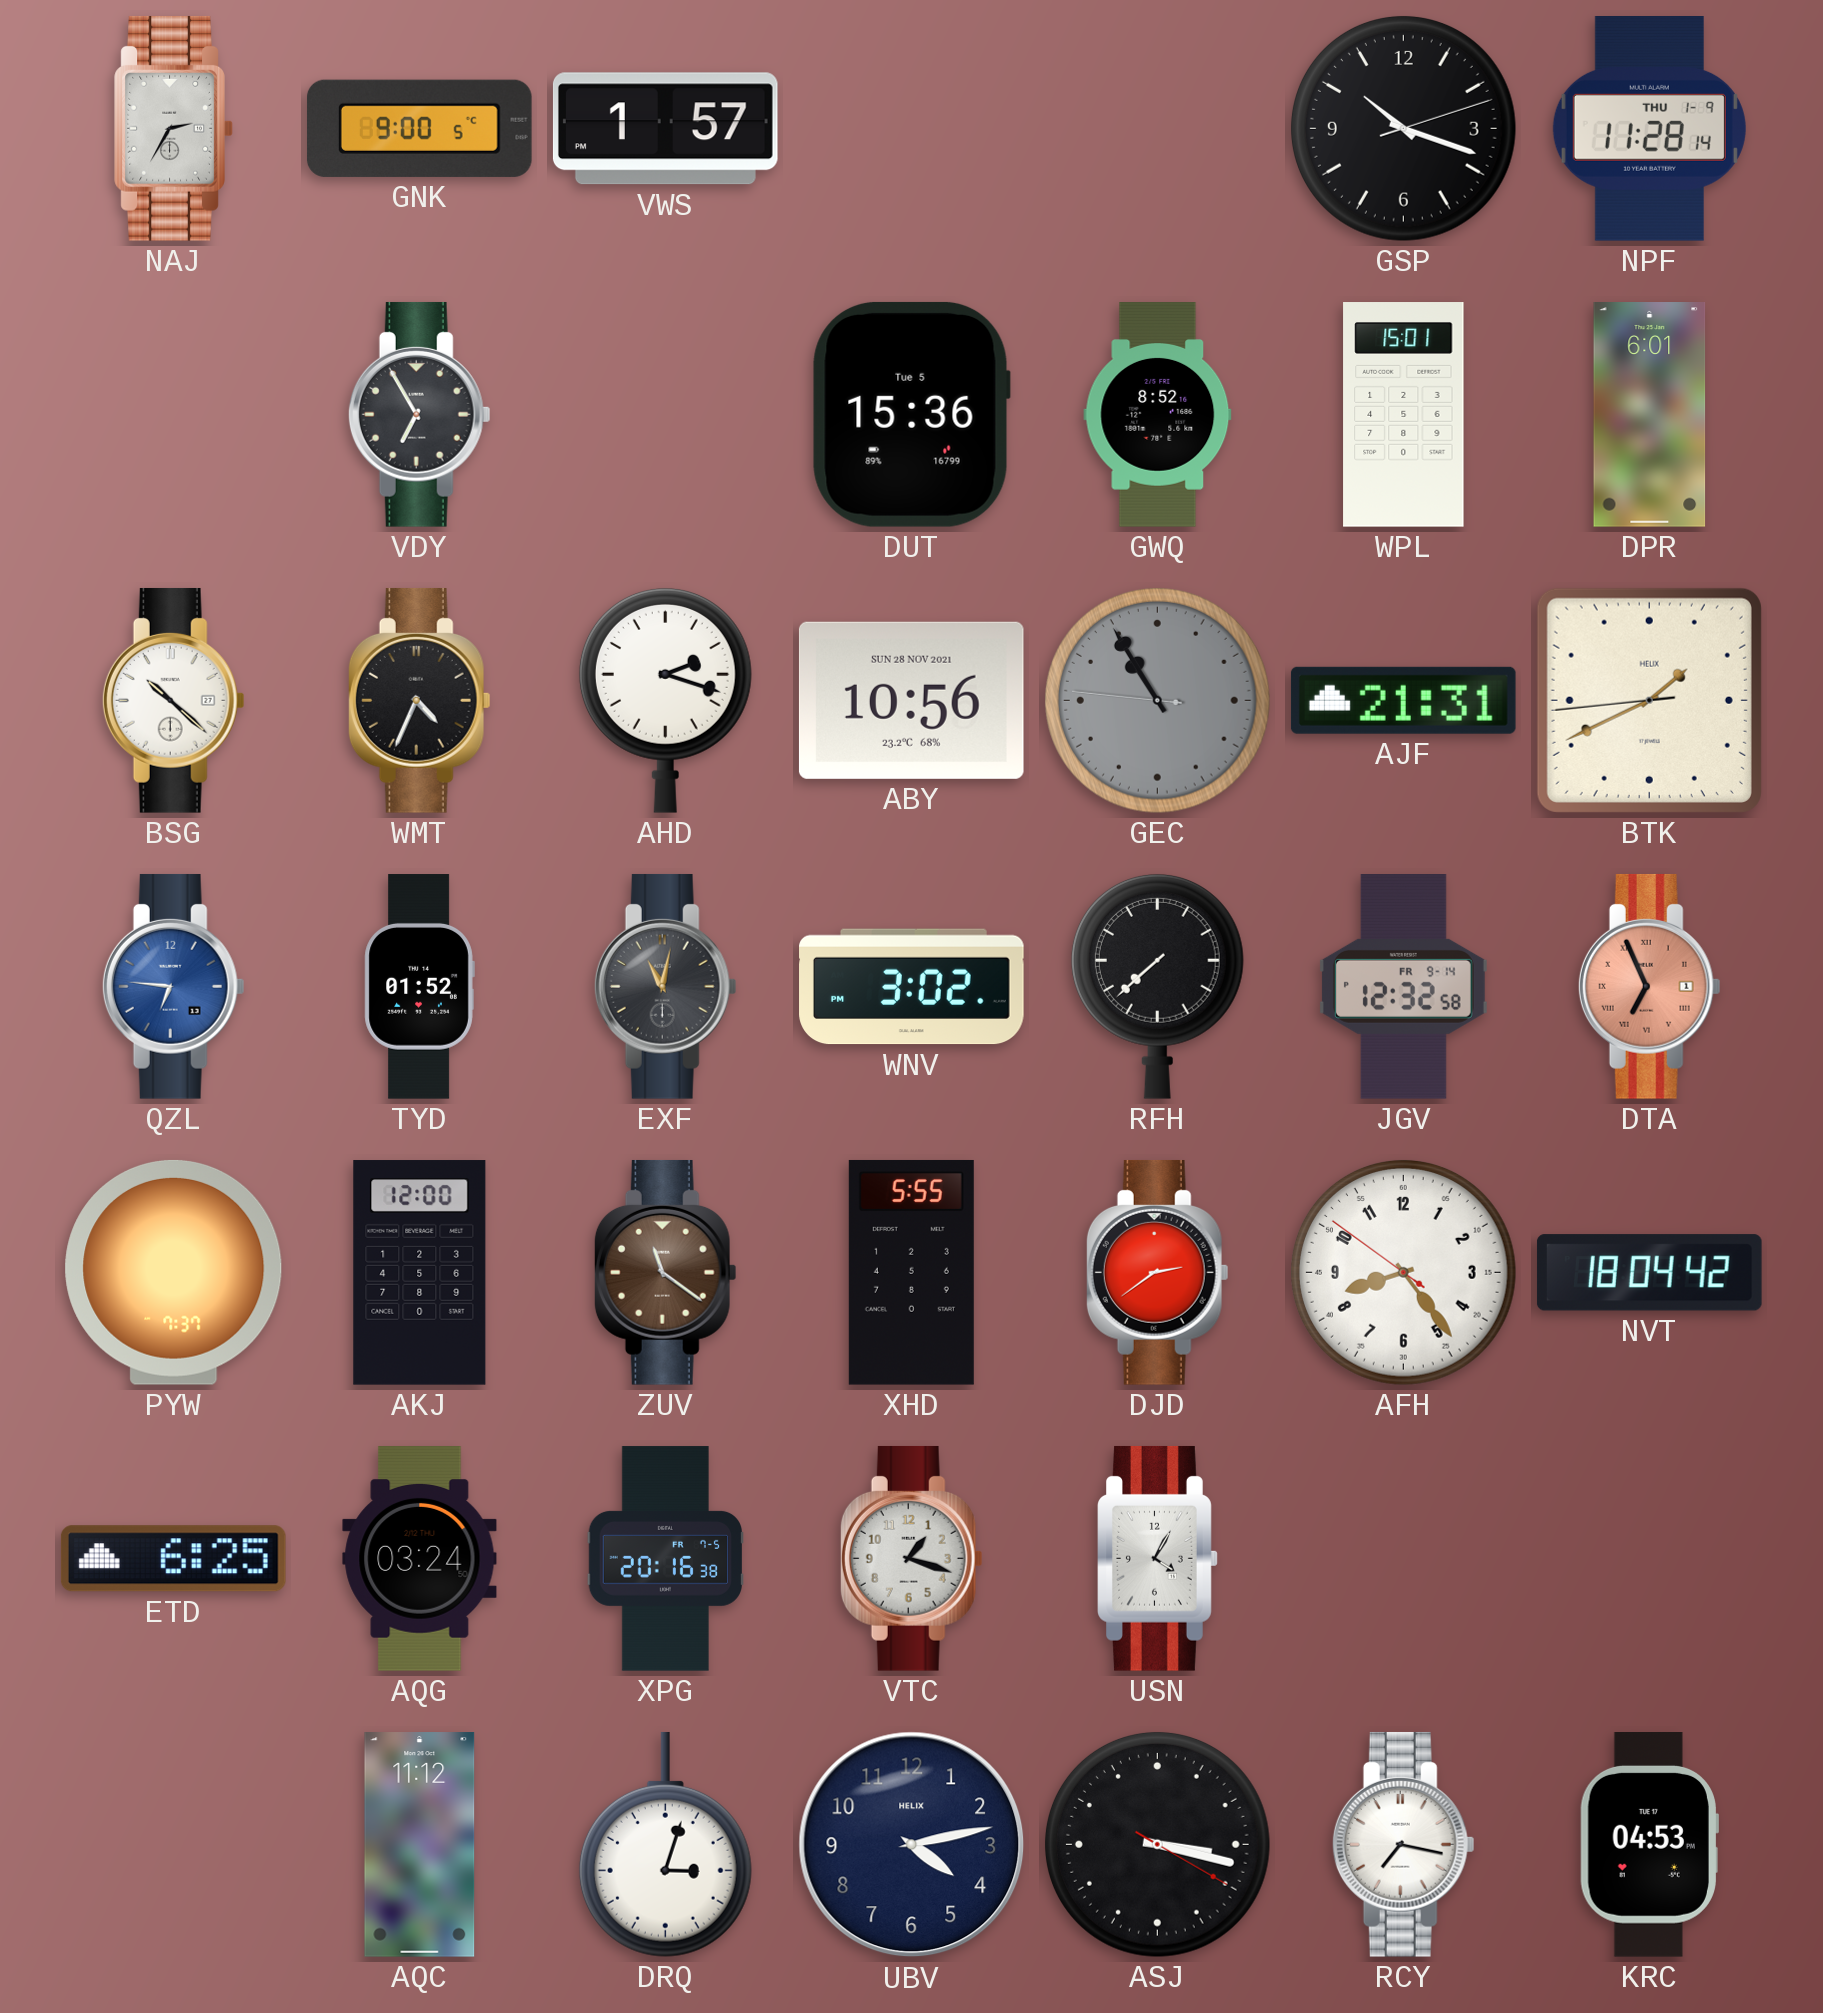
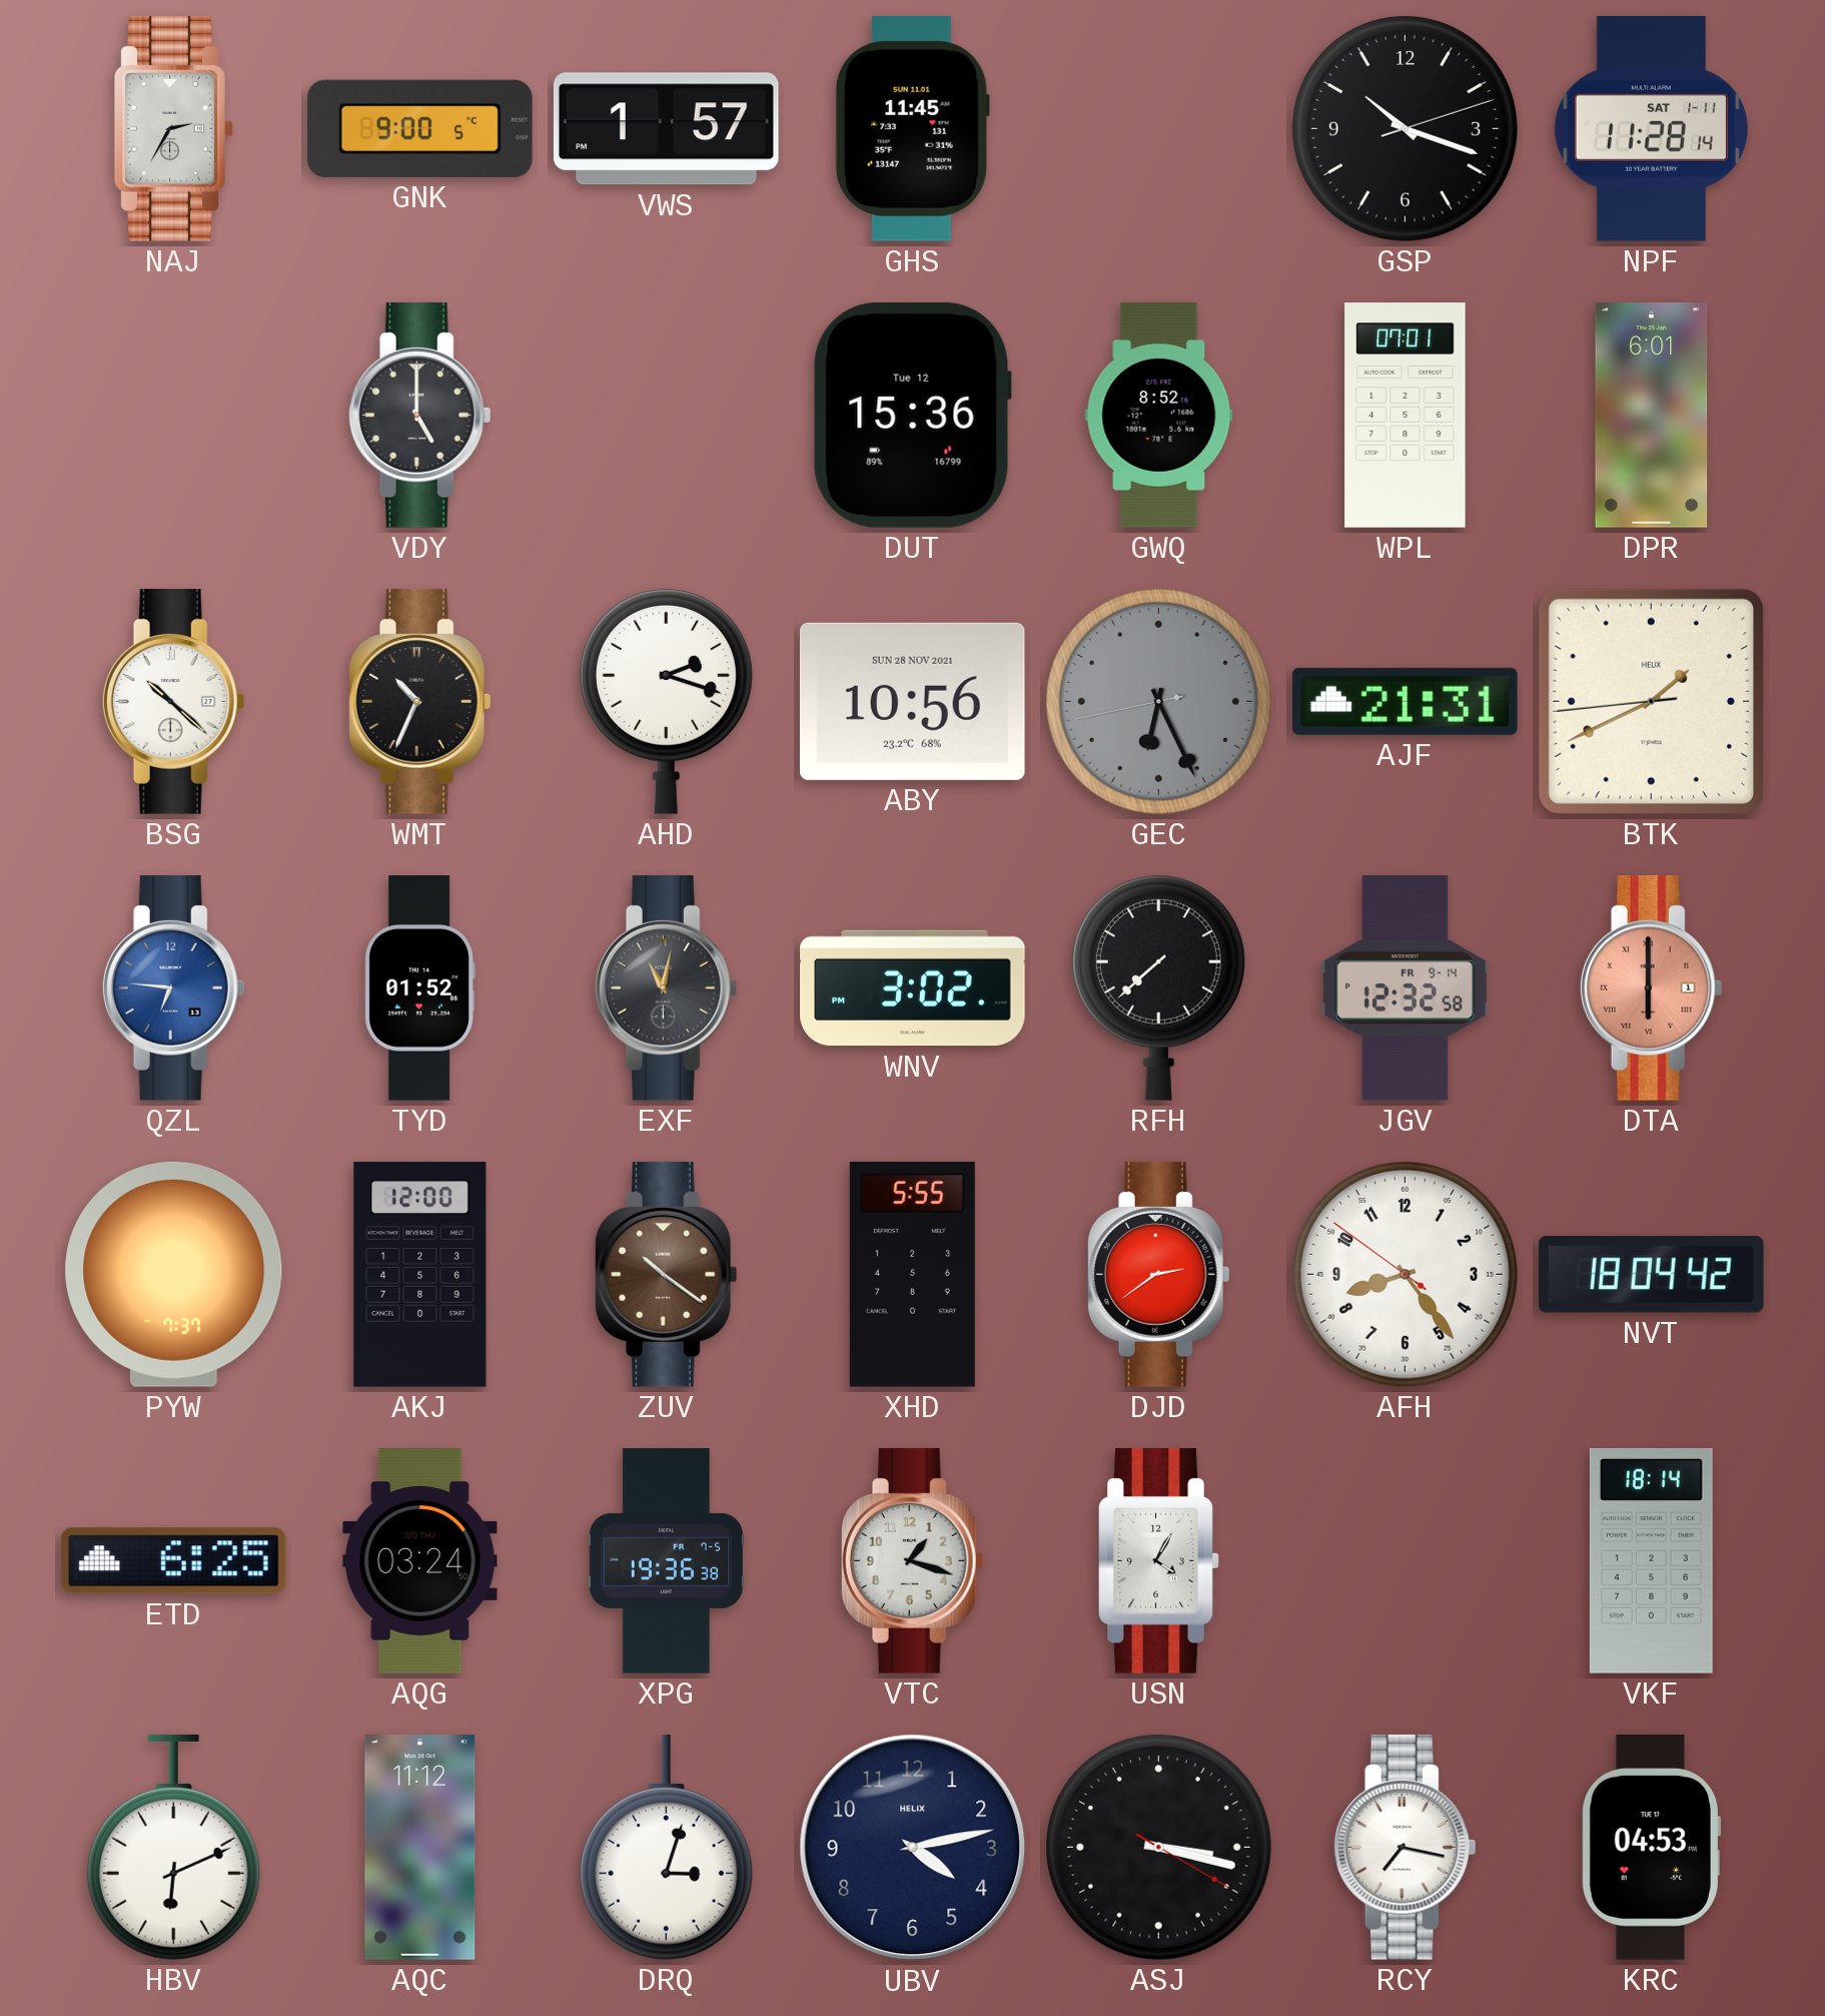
GHS: none -> 11:45 (912, 129)
NPF date: THU 1-9 -> SAT 1-11 (1651, 129)
VDY: 6:55 -> 5:00 (419, 415)
DUT date: Tue 5 -> Tue 12 (912, 415)
WPL: 15:01 -> 07:01 (1406, 416)
WMT: 4:34 -> 10:34 (419, 701)
GEC: 10:54 -> 6:25 (1158, 701)
DTA: 6:56 -> 6:00 (1651, 987)
ZUV: 11:21 -> 10:21 (666, 1274)
XPG: 20:16 -> 19:36 (666, 1561)
VKF: none -> 18:14 (1651, 1560)
HBV: none -> 6:11 (173, 1847)
